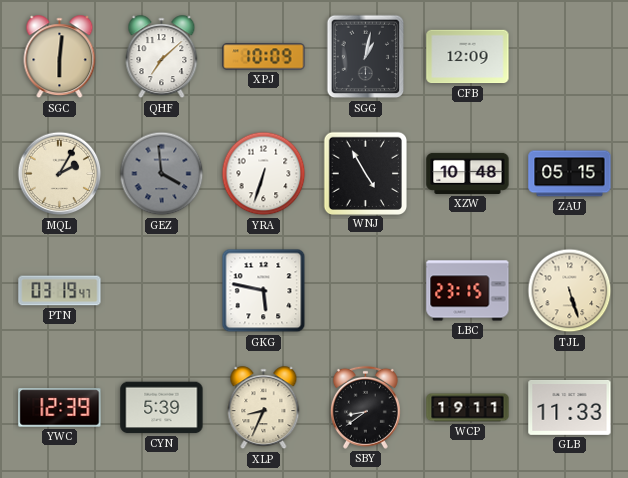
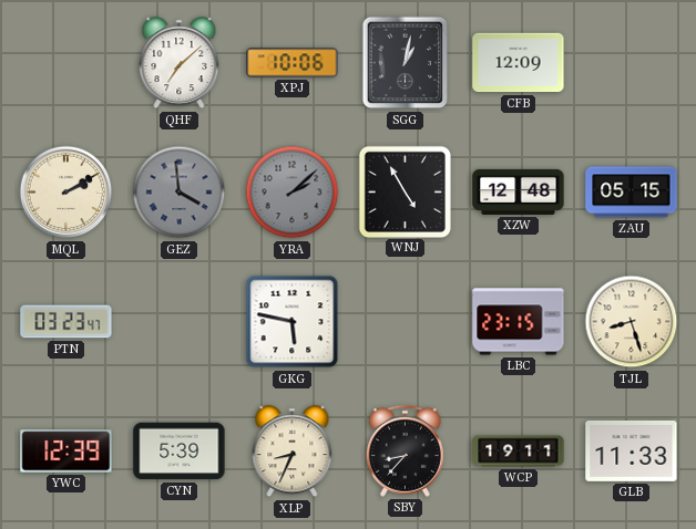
SGC: 6:01 -> none (60, 57)
XPJ: 10:09 -> 10:06 (293, 63)
MQL: 2:05 -> 2:10 (66, 193)
YRA: 6:33 -> 2:08 (293, 193)
YRA dial: white -> grey (293, 193)
XZW: 10:48 -> 12:48 (519, 191)
PTN: 03:19 -> 03:23 (66, 322)
TJL: 5:27 -> 8:27 (632, 322)
SBY: 8:39 -> 8:37 (405, 450)
